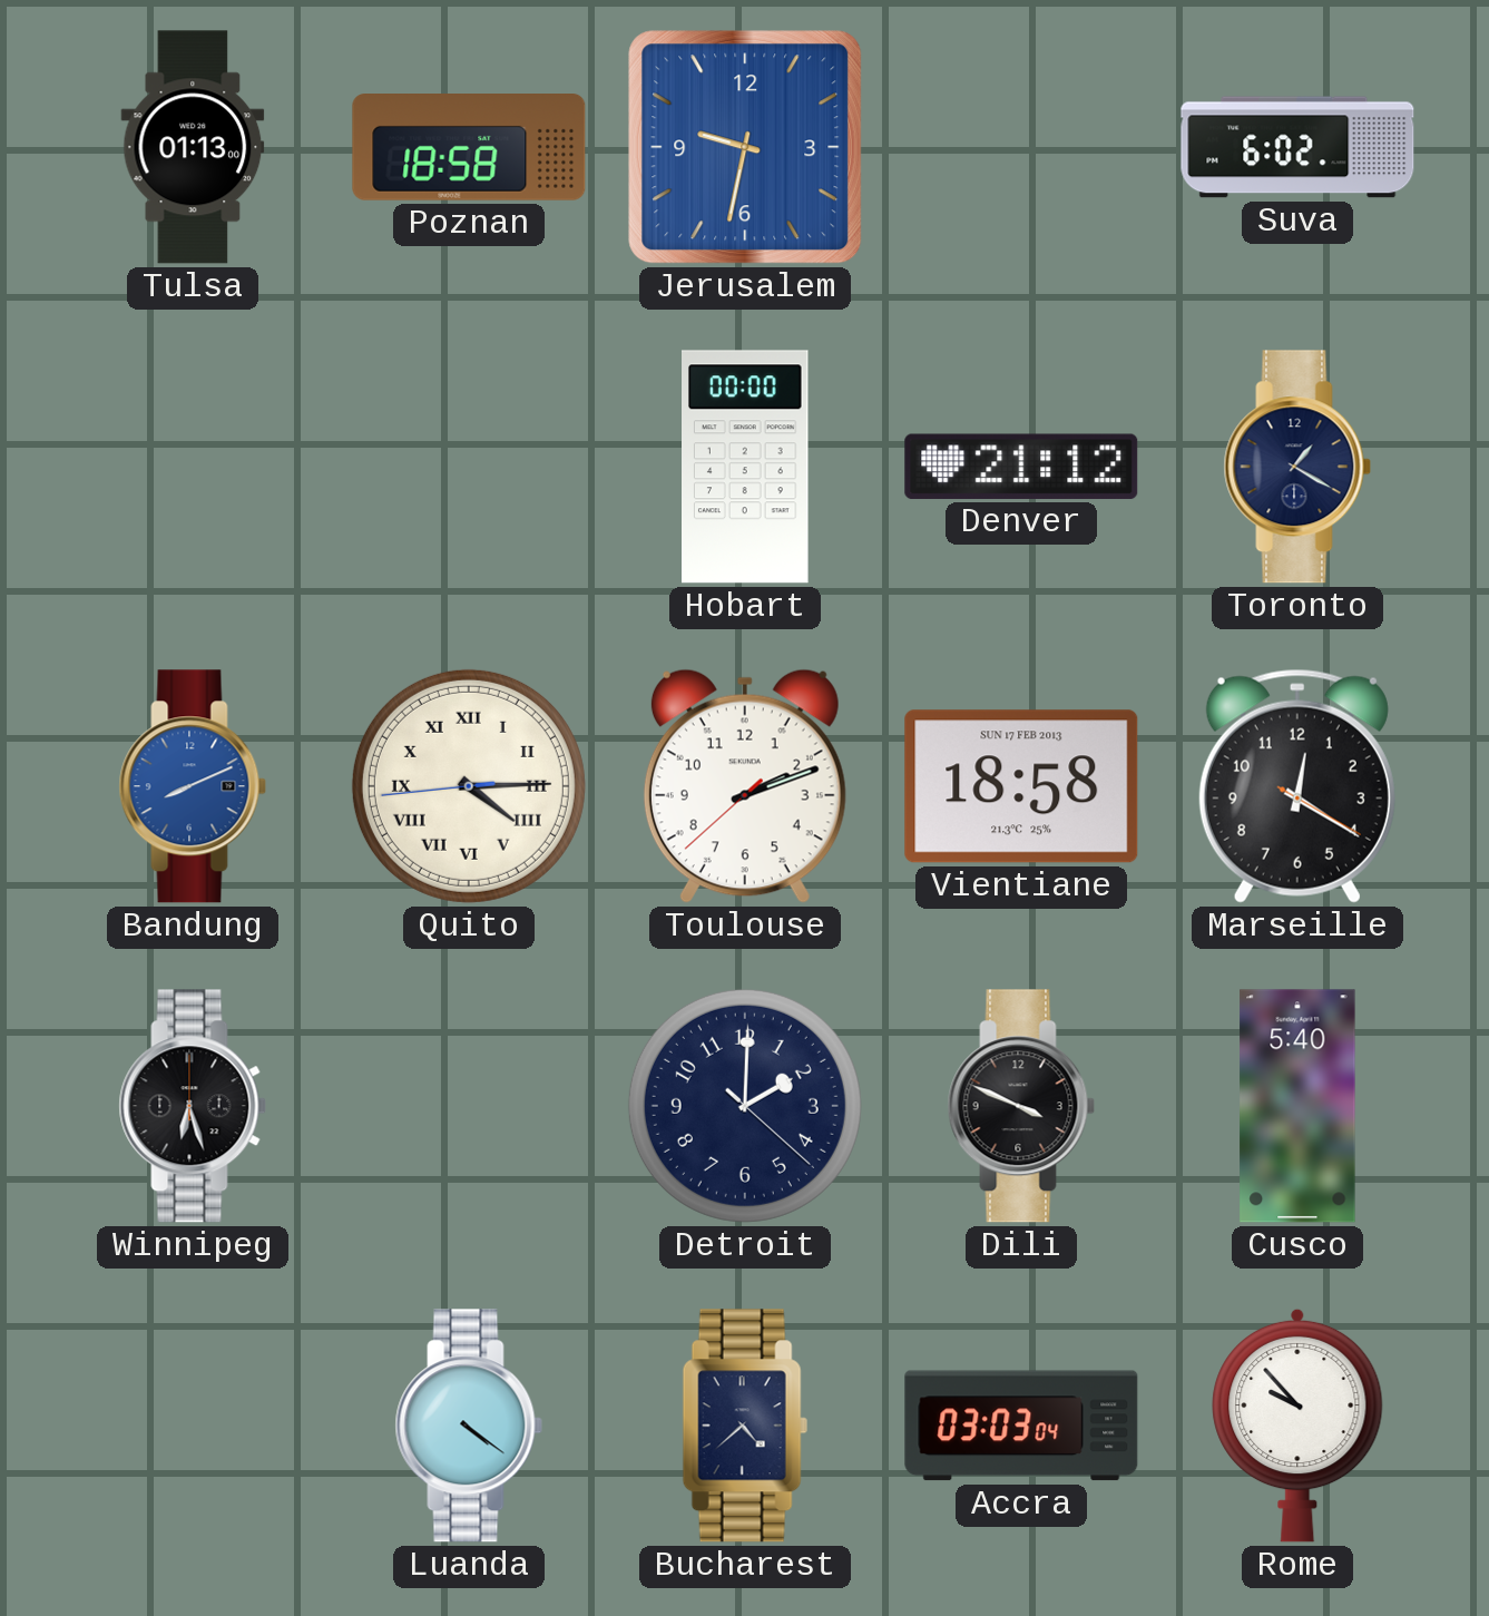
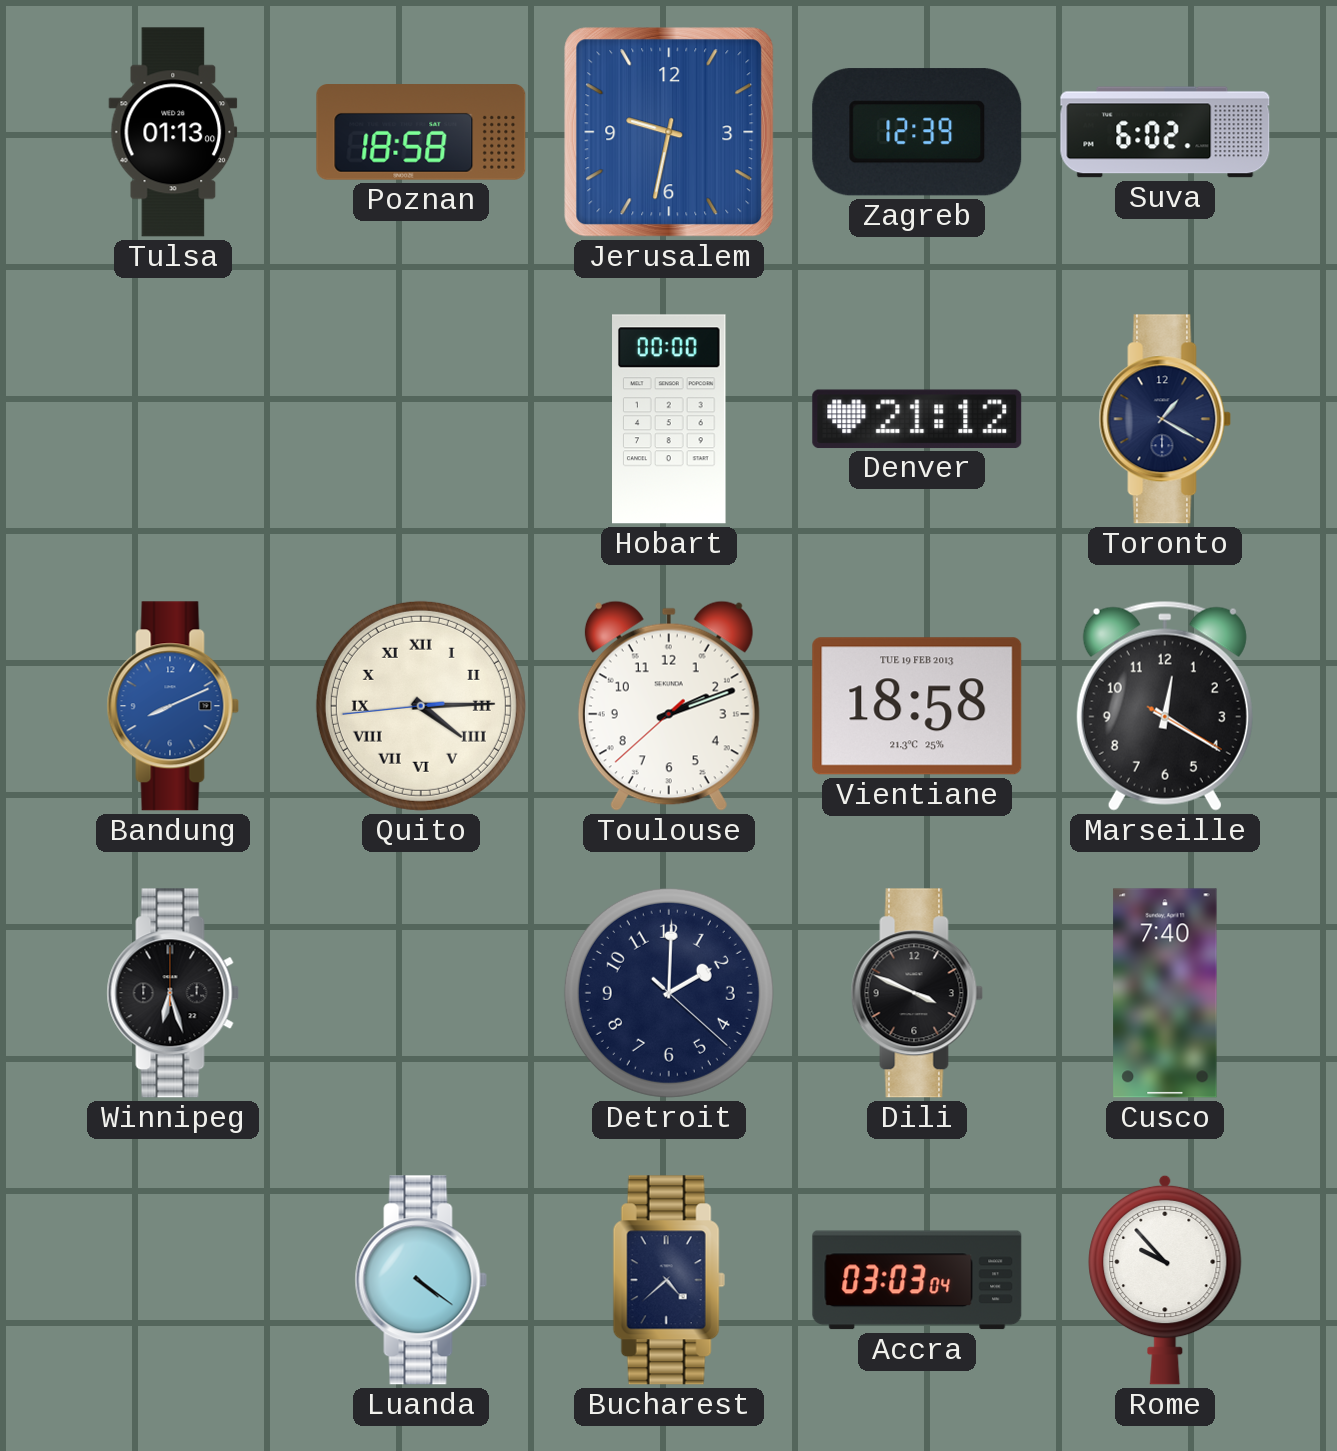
Zagreb: none -> 12:39 (917, 132)
Vientiane date: SUN 17 FEB 2013 -> TUE 19 FEB 2013 (917, 706)
Cusco: 5:40 -> 7:40 (1165, 993)
